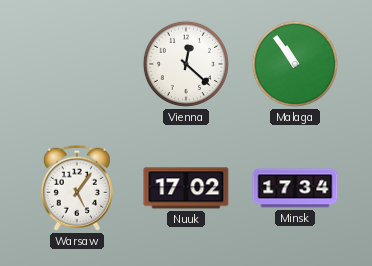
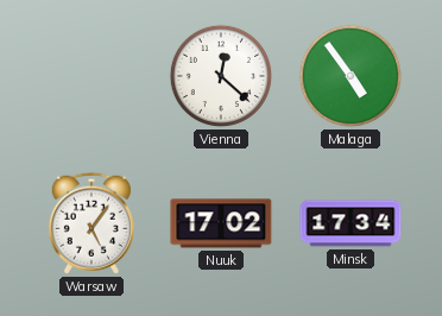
Malaga: 10:54 -> 4:54 (351, 76)
